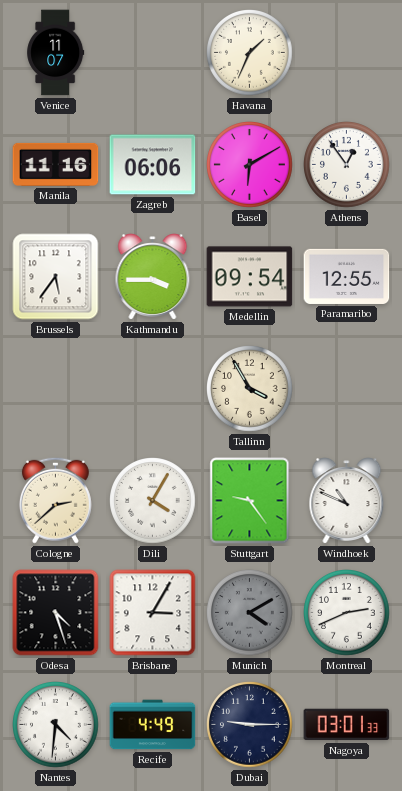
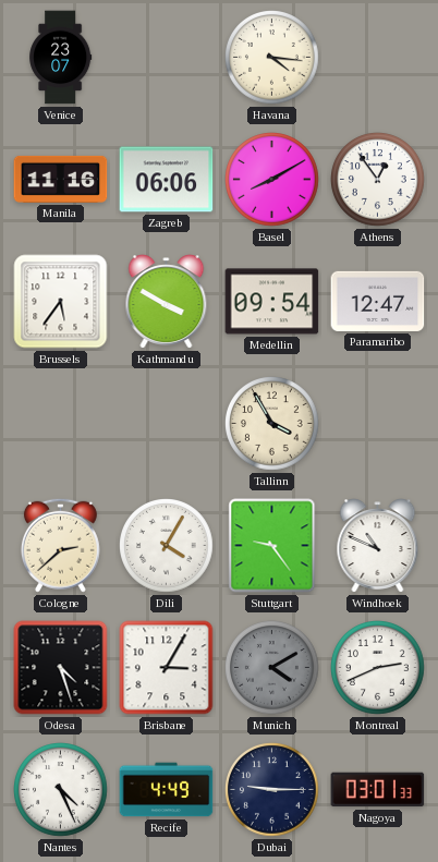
Venice: 11:07 -> 23:07 (61, 58)
Havana: 1:34 -> 4:16 (272, 58)
Basel: 6:10 -> 8:10 (272, 180)
Kathmandu: 3:45 -> 3:50 (167, 302)
Paramaribo: 12:55 -> 12:47 (378, 301)
Nantes: 4:31 -> 4:26 (61, 790)
